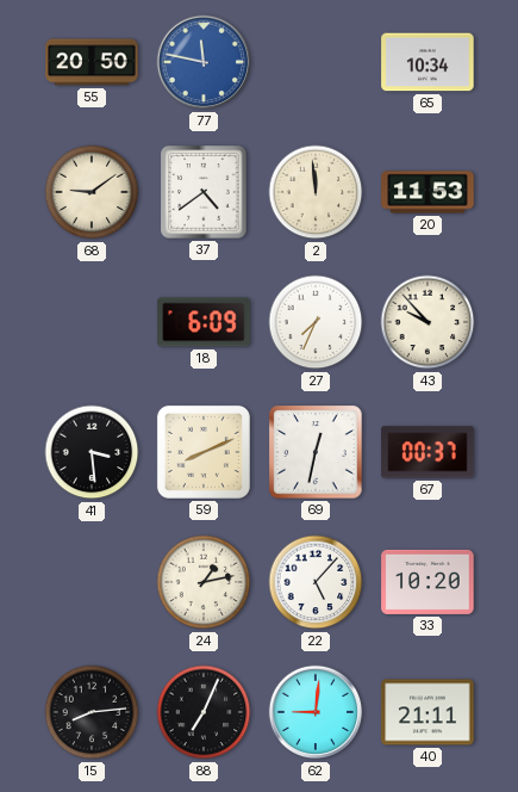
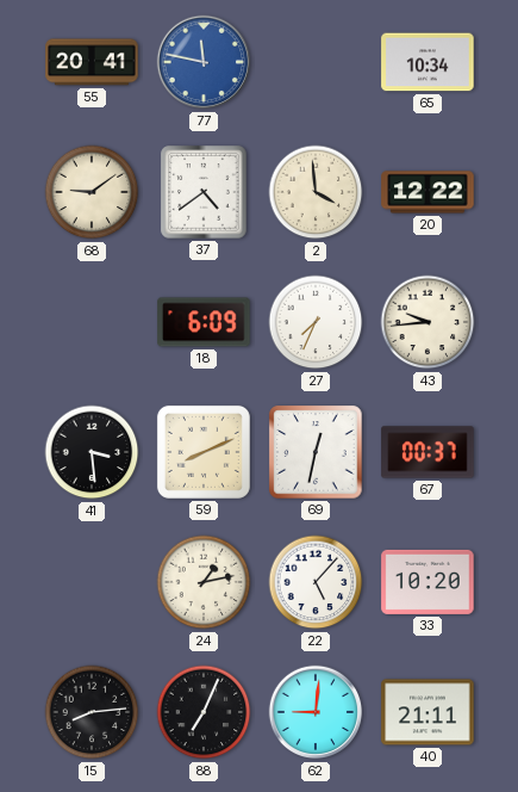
55: 20:50 -> 20:41 (92, 62)
2: 11:59 -> 3:59 (316, 192)
20: 11:53 -> 12:22 (427, 192)
43: 9:53 -> 9:44 (427, 322)
